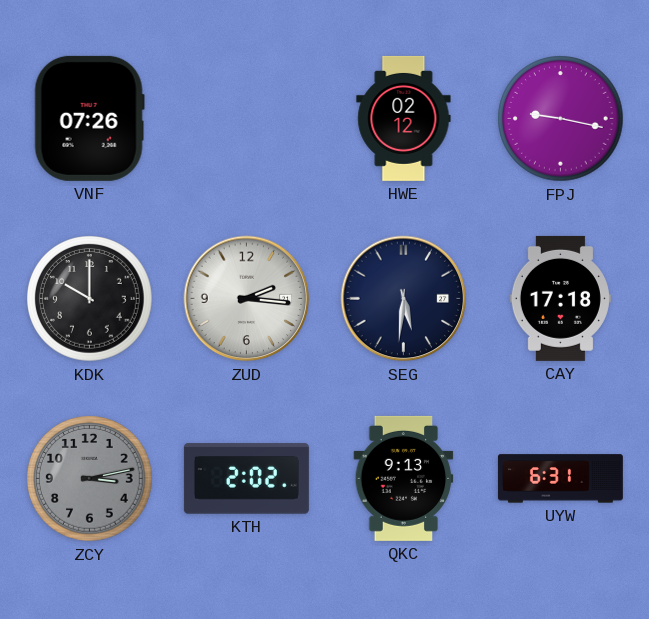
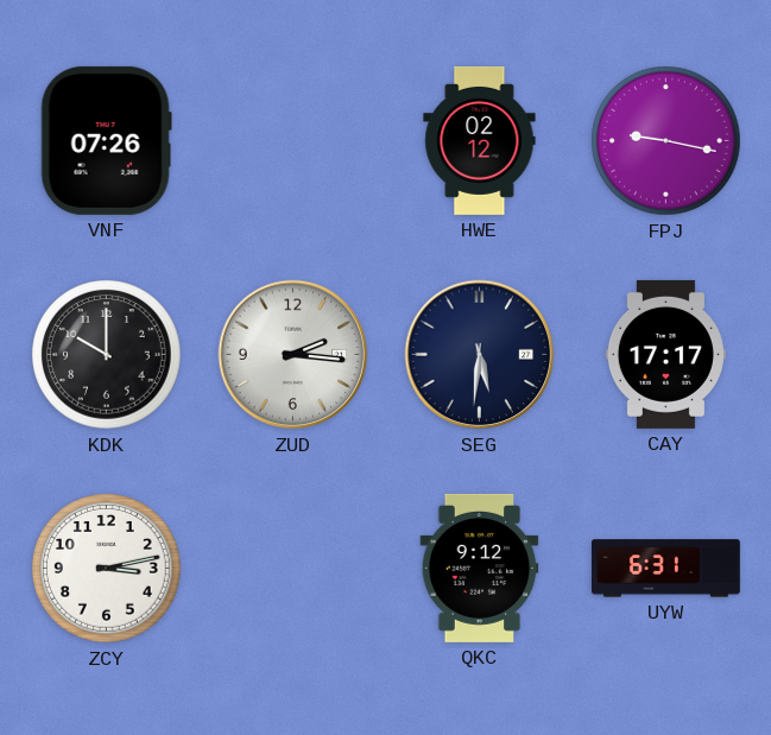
CAY: 17:18 -> 17:17 (665, 354)
ZCY dial: grey -> white (107, 569)
KTH: 2:02 -> none (246, 479)
QKC: 9:13 -> 9:12 (480, 568)
